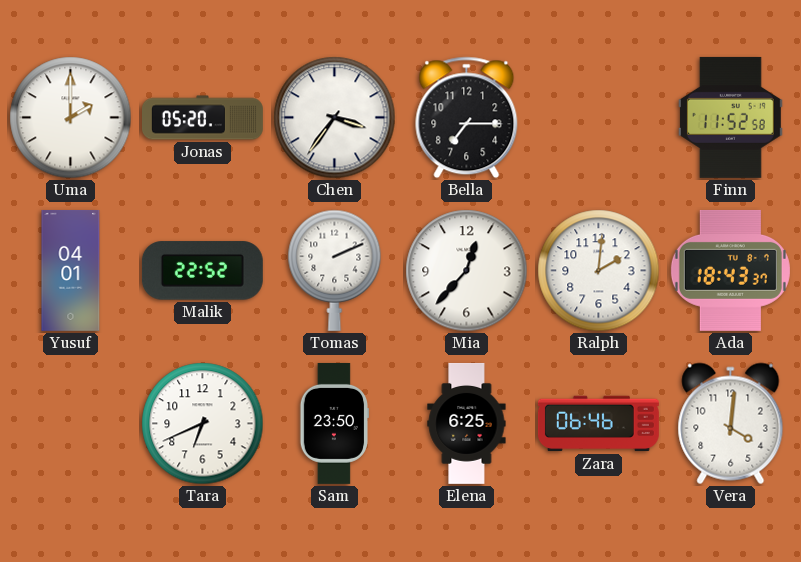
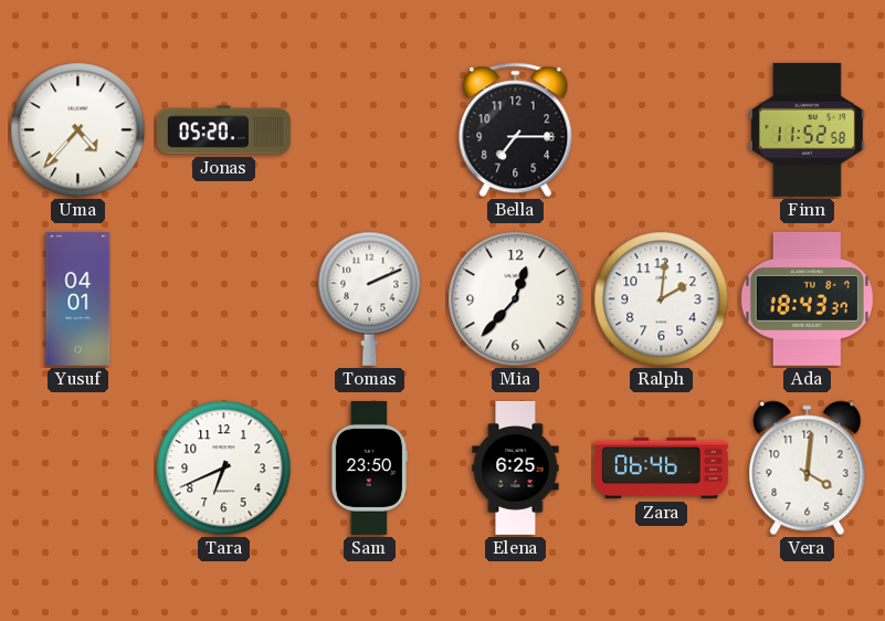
Uma: 2:00 -> 4:37 (78, 130)
Chen: 3:36 -> none (335, 118)
Malik: 22:52 -> none (202, 271)
